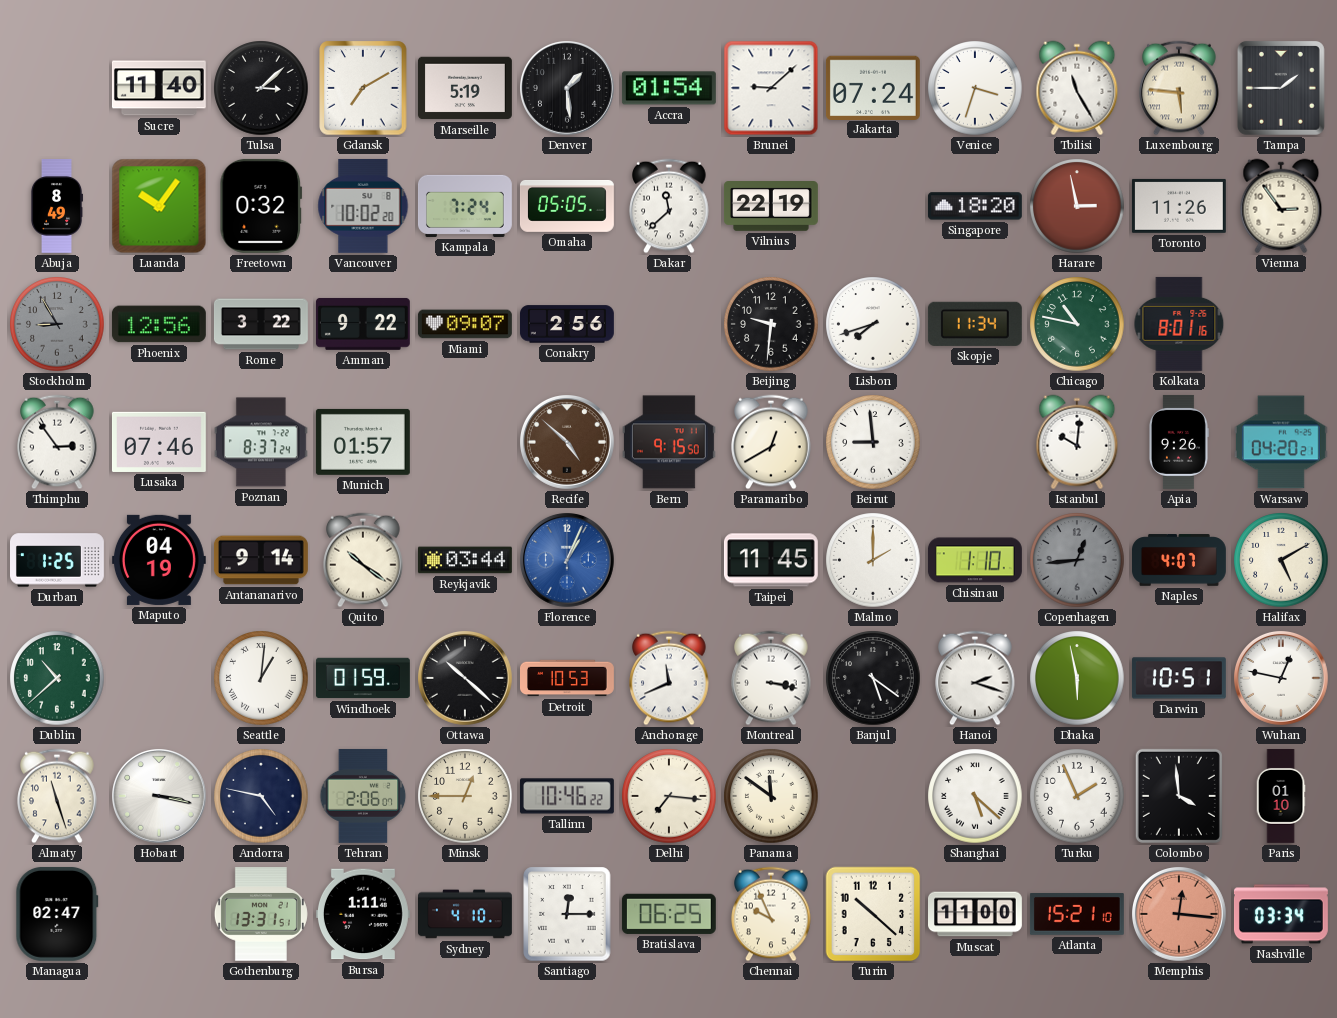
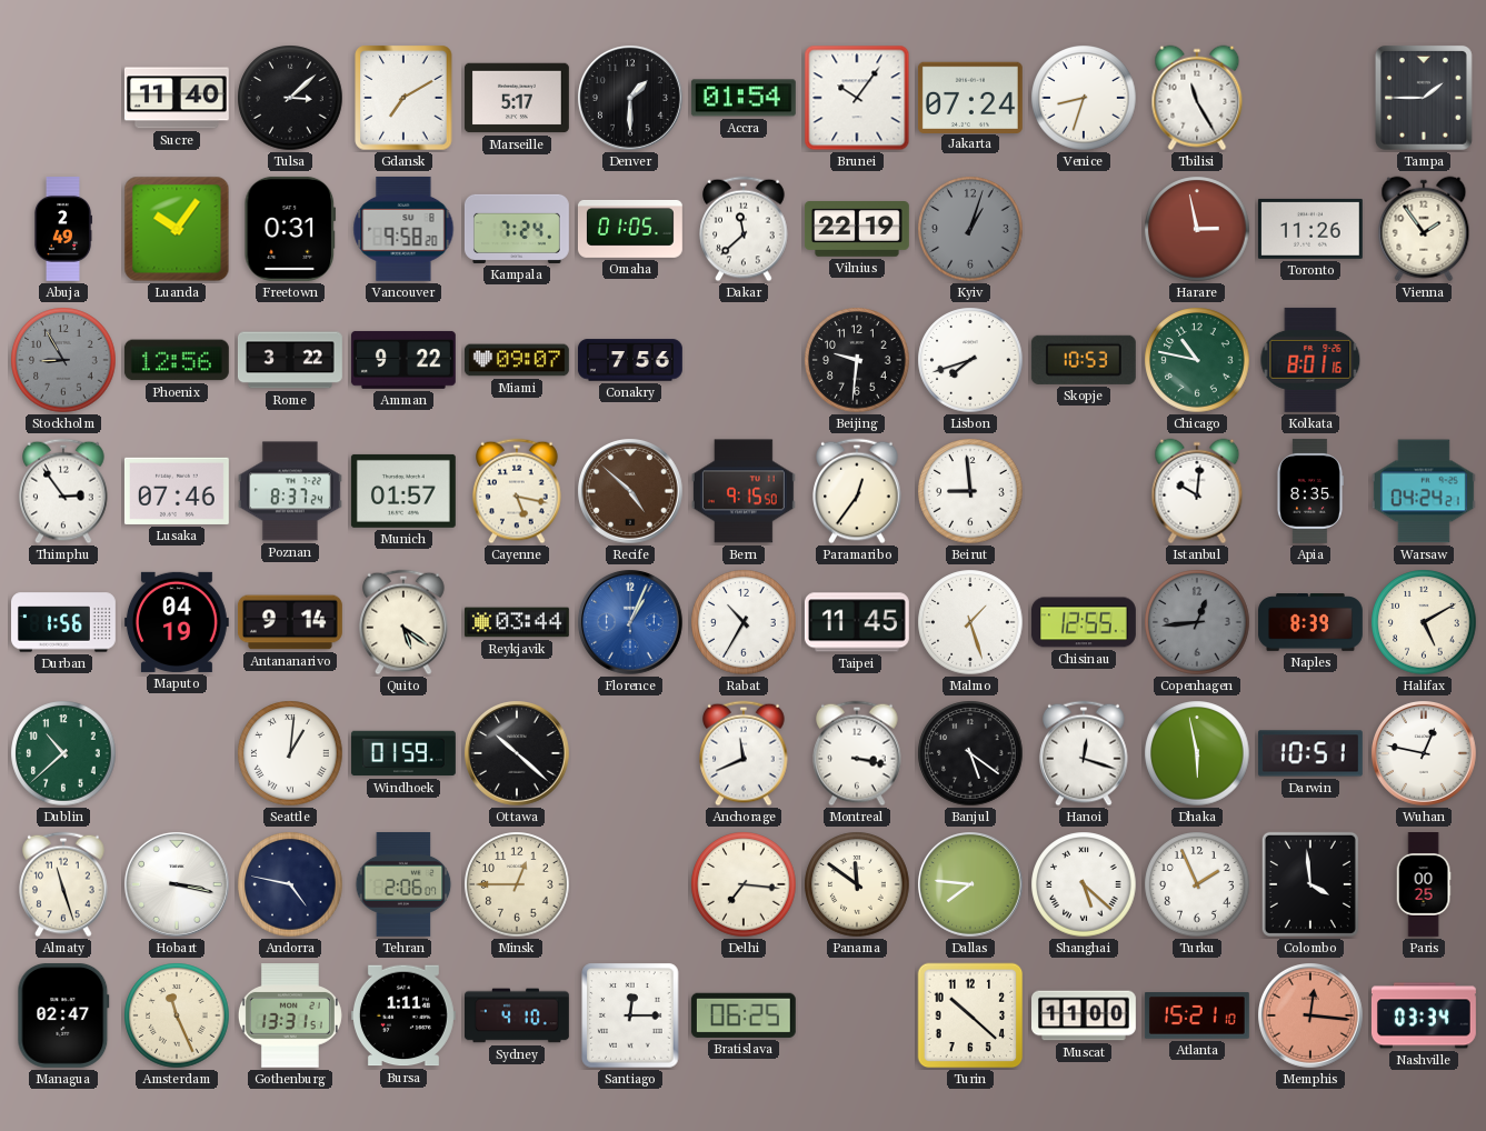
Marseille: 5:19 -> 5:17 (517, 98)
Denver: 1:29 -> 1:30 (631, 99)
Brunei: 9:08 -> 10:06 (857, 98)
Venice: 3:33 -> 8:33 (1084, 98)
Luxembourg: 5:46 -> none (1179, 88)
Abuja: 8:49 -> 2:49 (62, 230)
Freetown: 0:32 -> 0:31 (290, 229)
Vancouver: 10:02 -> 9:58 (403, 229)
Omaha: 05:05 -> 01:05 (630, 229)
Kyiv: none -> 1:03 (970, 229)
Singapore: 18:20 -> none (975, 206)
Vienna: 2:54 -> 1:54 (1424, 229)
Conakry: 2:56 -> 7:56 (630, 360)
Skopje: 11:34 -> 10:53 (1084, 360)
Cayenne: none -> 5:17 (517, 491)
Paramaribo: 12:40 -> 12:36 (857, 491)
Apia: 9:26 -> 8:35 (1309, 491)
Warsaw: 04:20 -> 04:24 (1424, 491)
Durban: 1:25 -> 1:56 (64, 622)
Quito: 10:21 -> 5:21 (403, 622)
Rabat: none -> 10:35 (744, 622)
Malmo: 2:00 -> 1:27 (970, 622)
Chisinau: 1:10 -> 12:55 (1084, 622)
Naples: 4:07 -> 8:39 (1312, 622)
Detroit: 10:53 -> none (568, 678)
Hanoi: 2:18 -> 12:18 (1084, 753)
Tallinn: 10:46 -> none (567, 796)
Dallas: none -> 7:46 (971, 885)
Paris: 01:10 -> 00:25 (1424, 885)
Amsterdam: none -> 11:26 (177, 1015)
Chennai: 9:56 -> none (771, 914)
